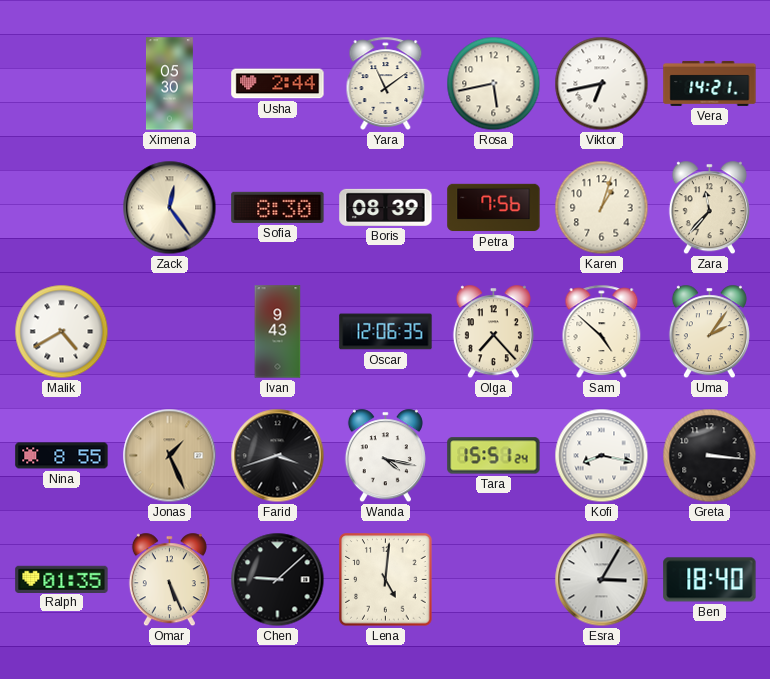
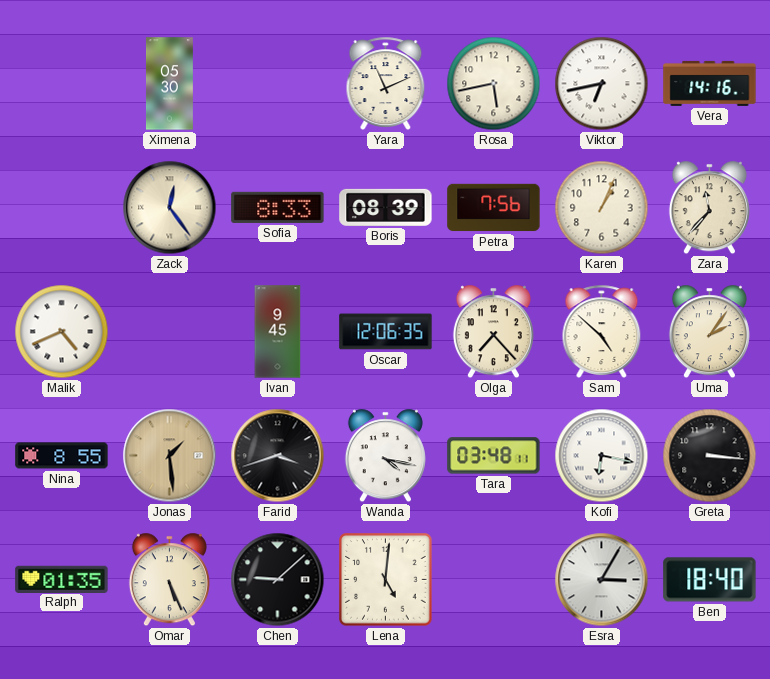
Usha: 2:44 -> none (278, 84)
Yara: 11:09 -> 11:11 (386, 83)
Vera: 14:21 -> 14:16 (710, 83)
Sofia: 8:30 -> 8:33 (278, 207)
Karen: 1:03 -> 1:04 (602, 208)
Malik: 4:40 -> 4:41 (62, 332)
Ivan: 9:43 -> 9:45 (278, 332)
Jonas: 1:26 -> 1:29 (170, 456)
Tara: 15:51 -> 03:48 (494, 456)
Kofi: 8:17 -> 6:17 (602, 456)
